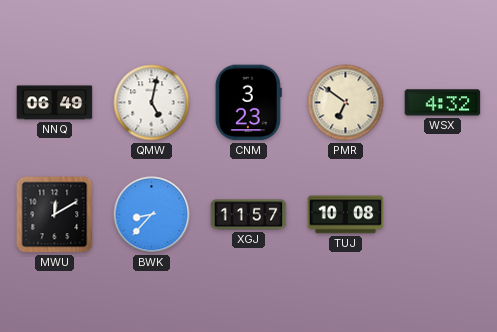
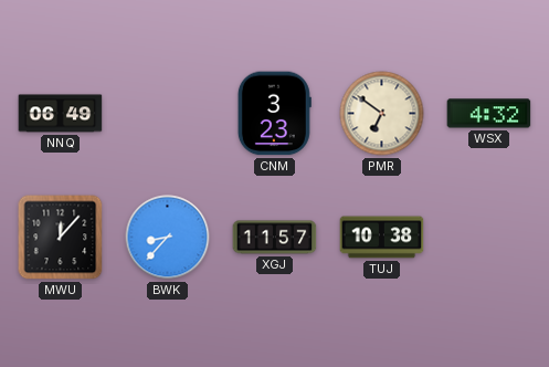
QMW: 5:02 -> none (152, 103)
MWU: 12:10 -> 12:07 (61, 238)
TUJ: 10:08 -> 10:38 (382, 238)
